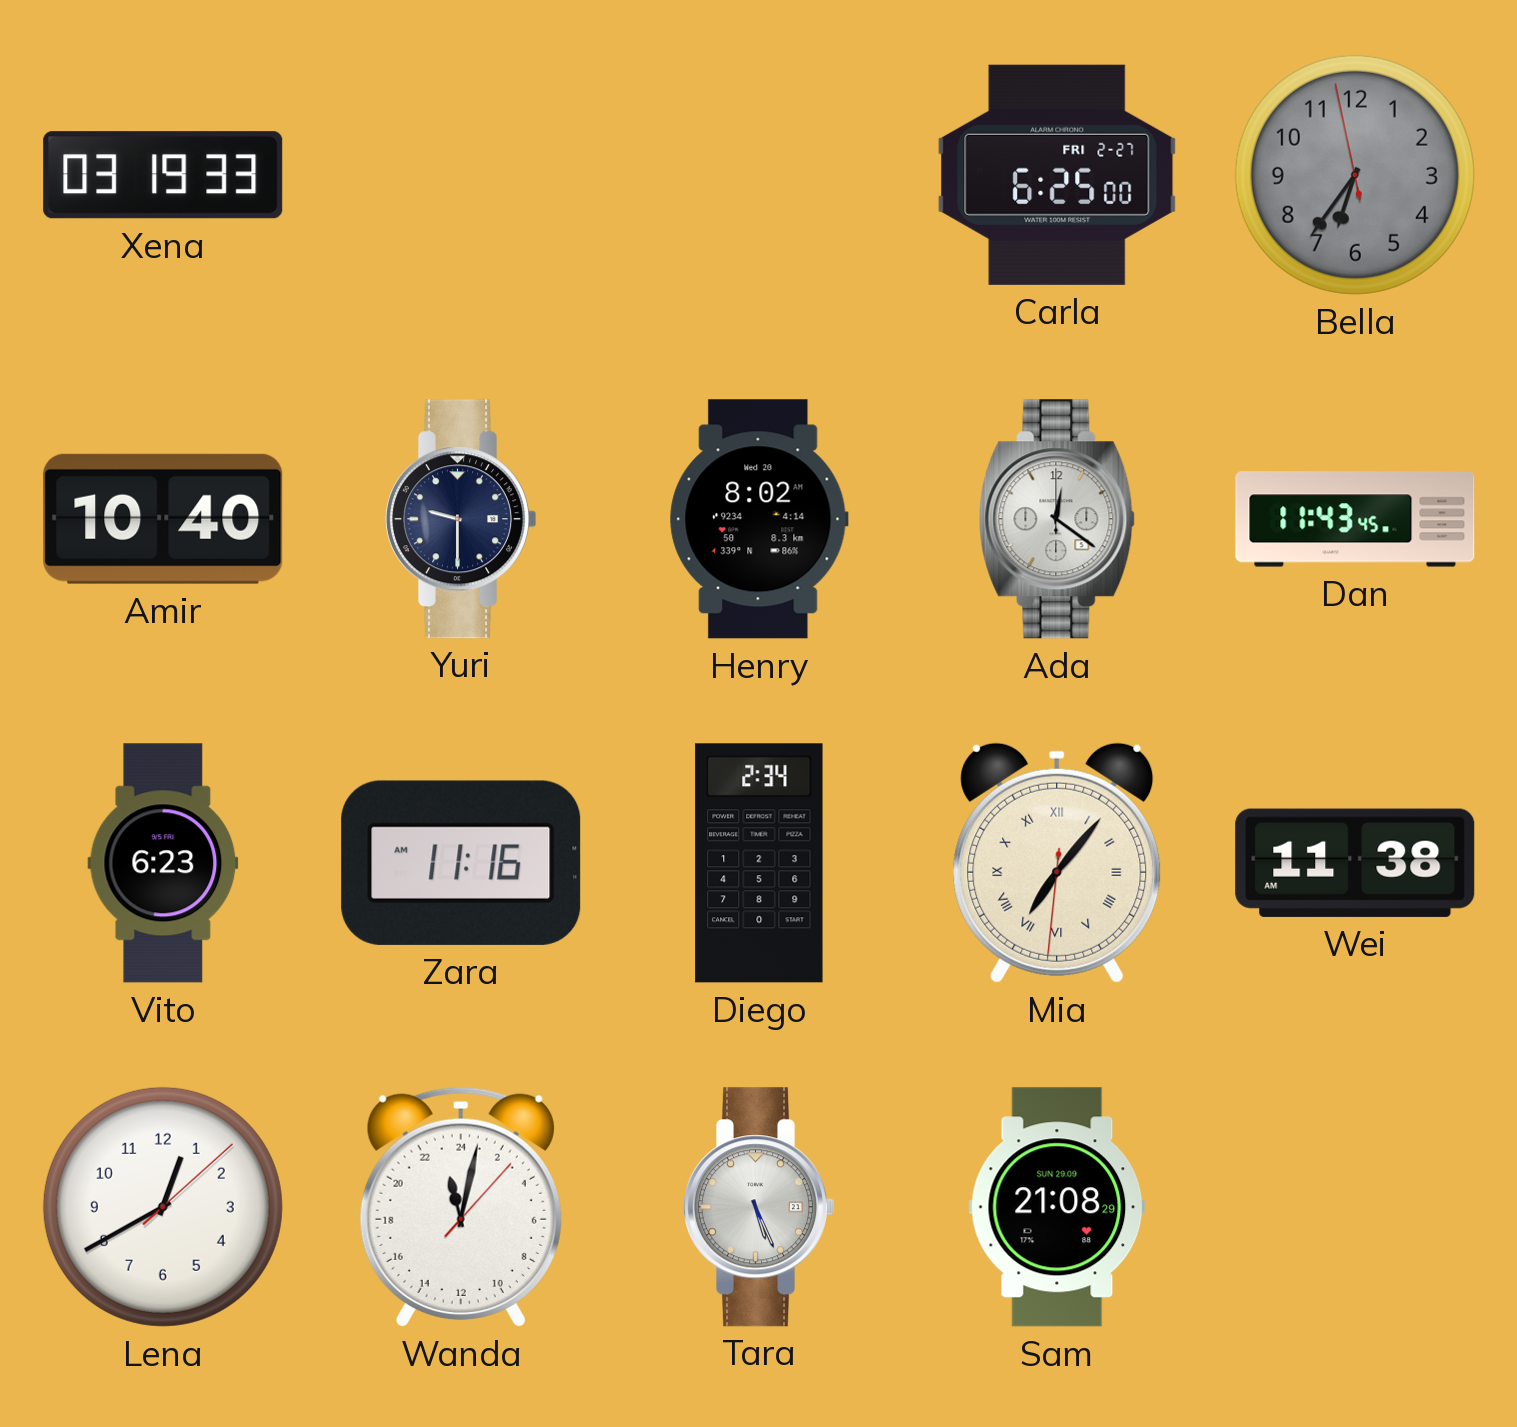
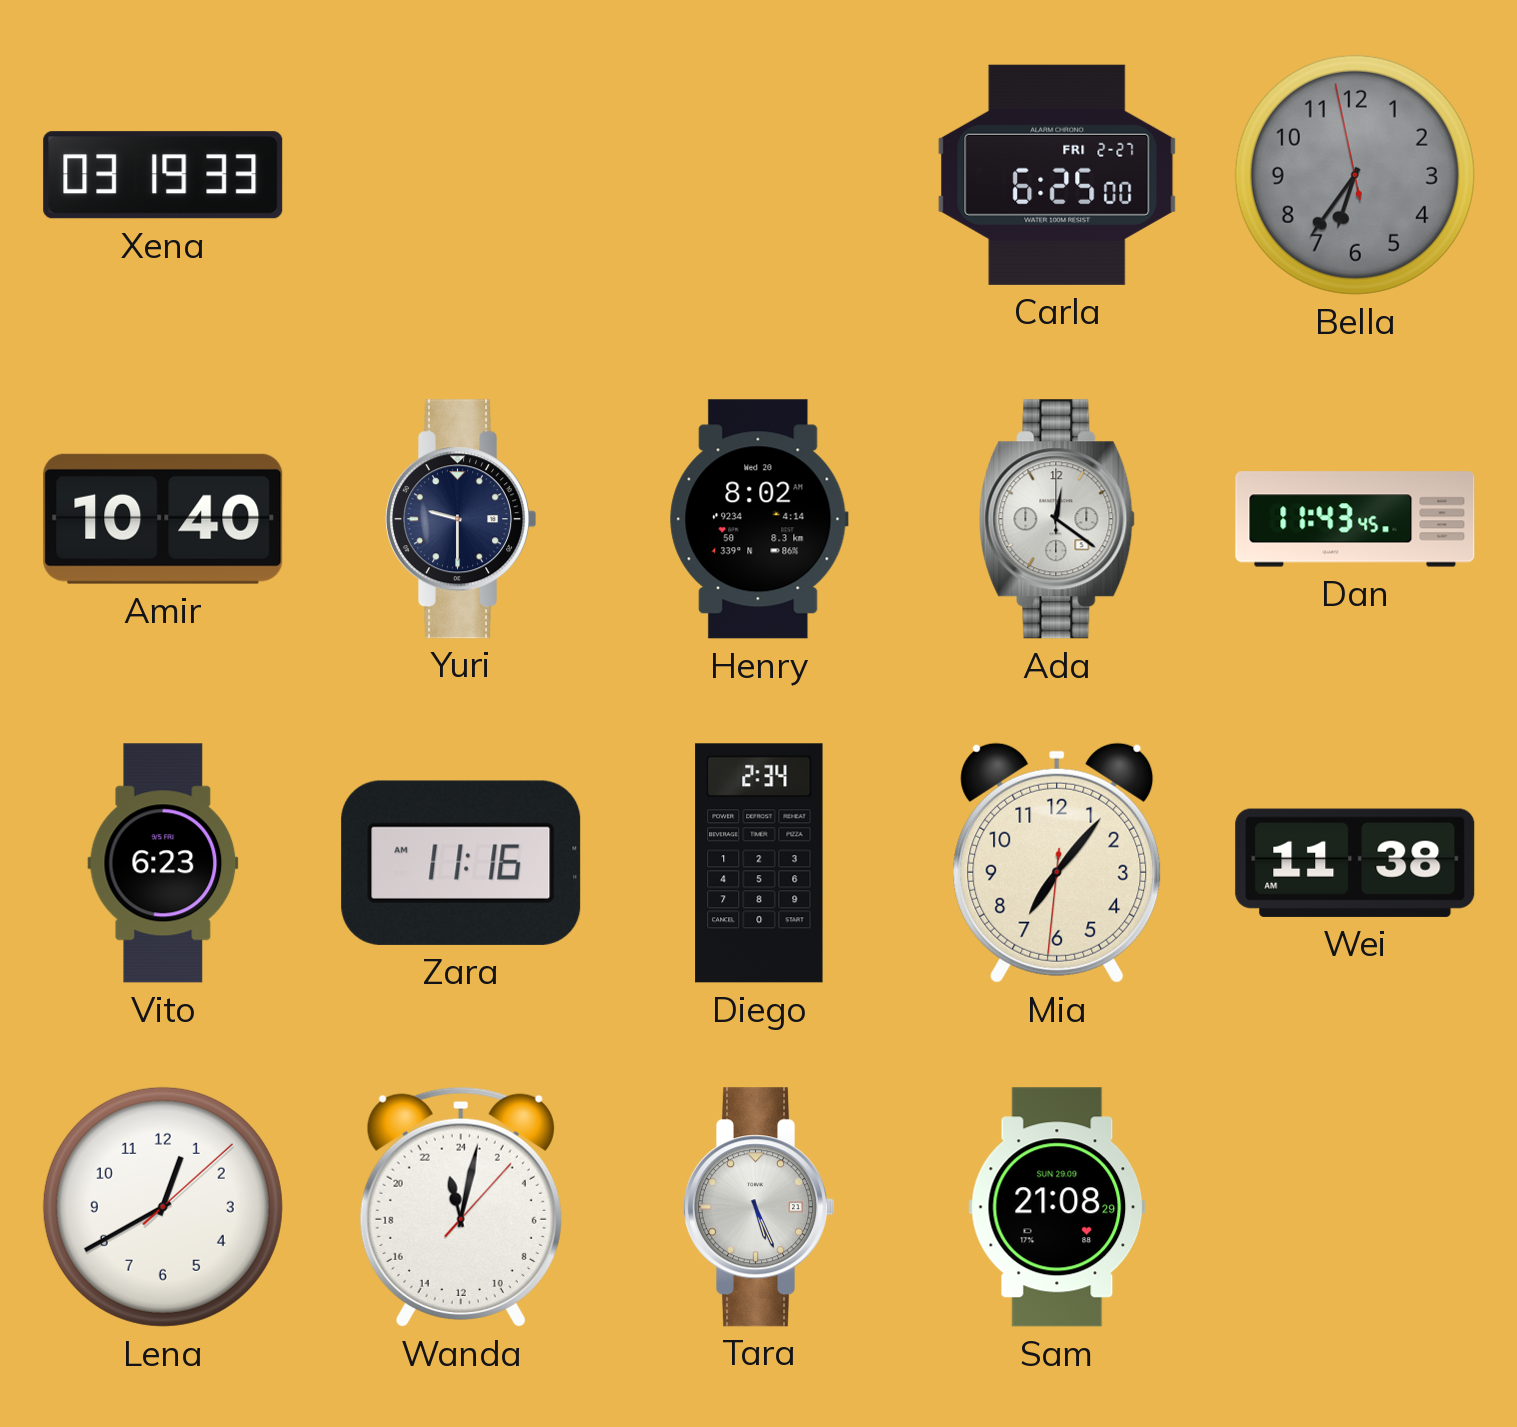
Mia numerals: Roman -> Arabic (1057, 863)
